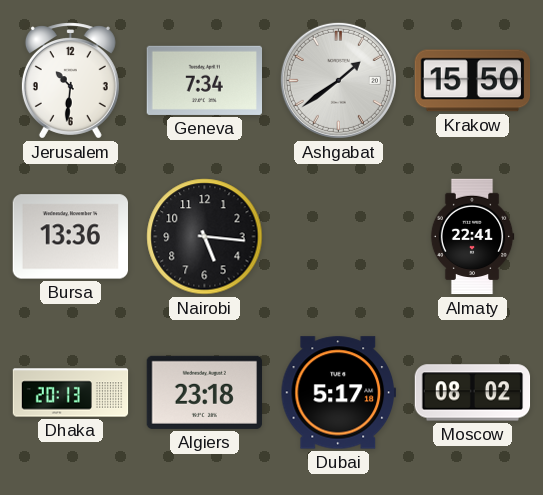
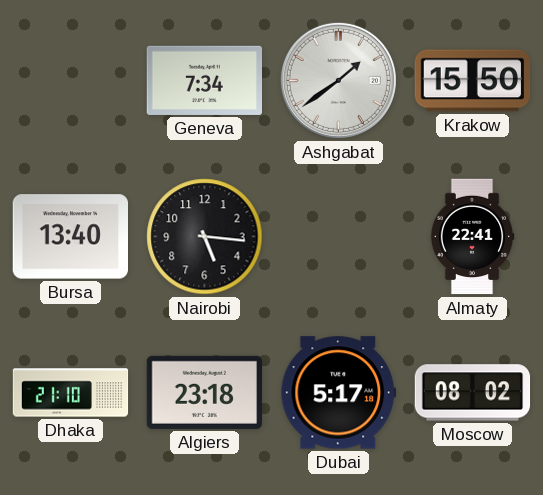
Jerusalem: 10:31 -> none (70, 81)
Bursa: 13:36 -> 13:40 (71, 237)
Dhaka: 20:13 -> 21:10 (71, 393)
